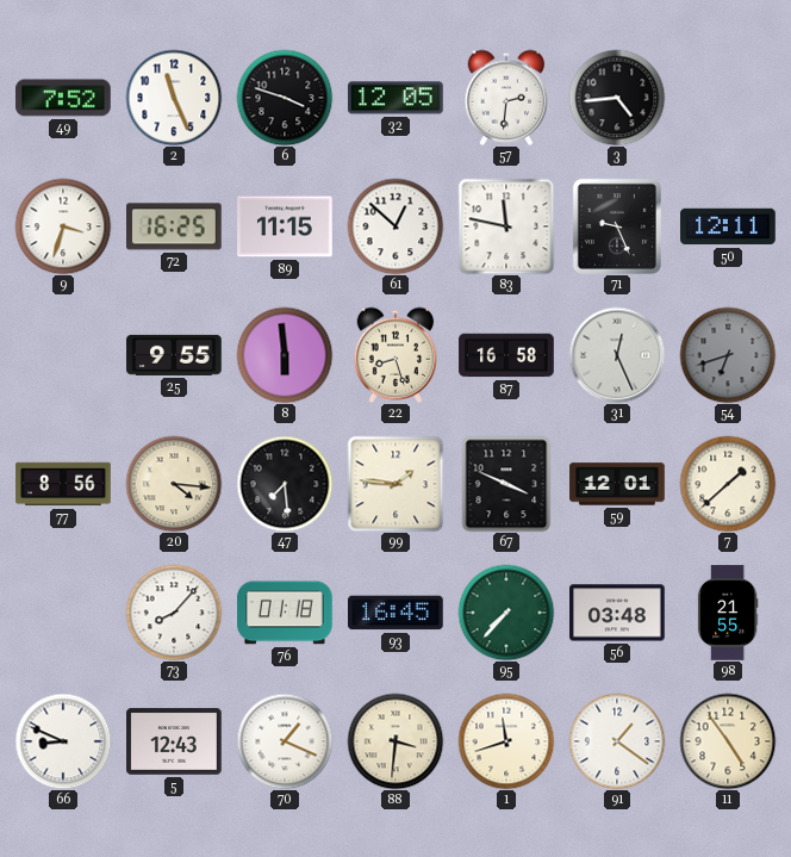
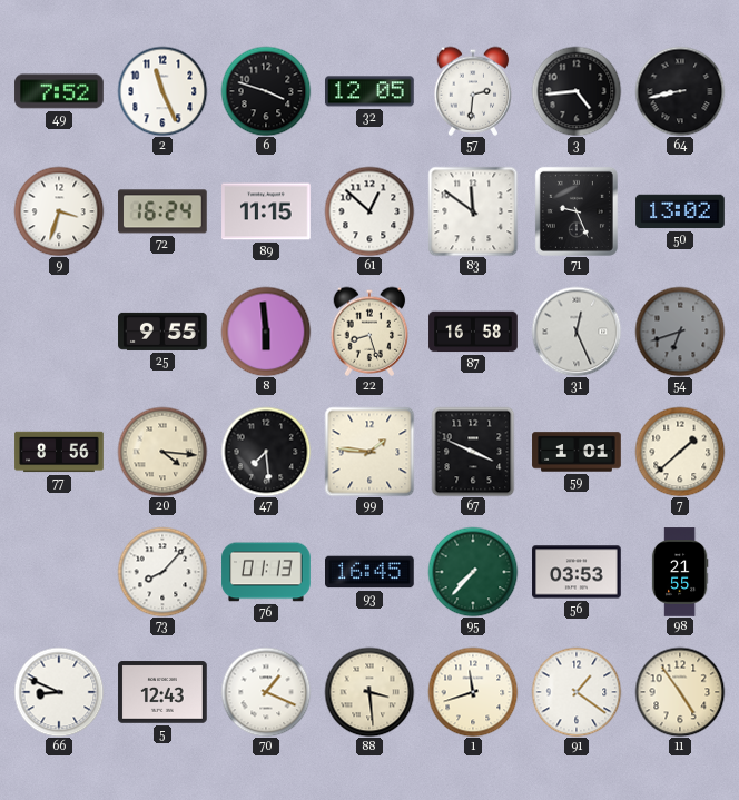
64: none -> 8:43 (680, 91)
72: 16:25 -> 16:24 (164, 211)
83: 11:47 -> 11:51 (473, 211)
50: 12:11 -> 13:02 (680, 211)
59: 12:01 -> 1:01 (577, 452)
76: 01:18 -> 01:13 (266, 572)
56: 03:48 -> 03:53 (577, 572)
88: 3:31 -> 3:29 (369, 692)
